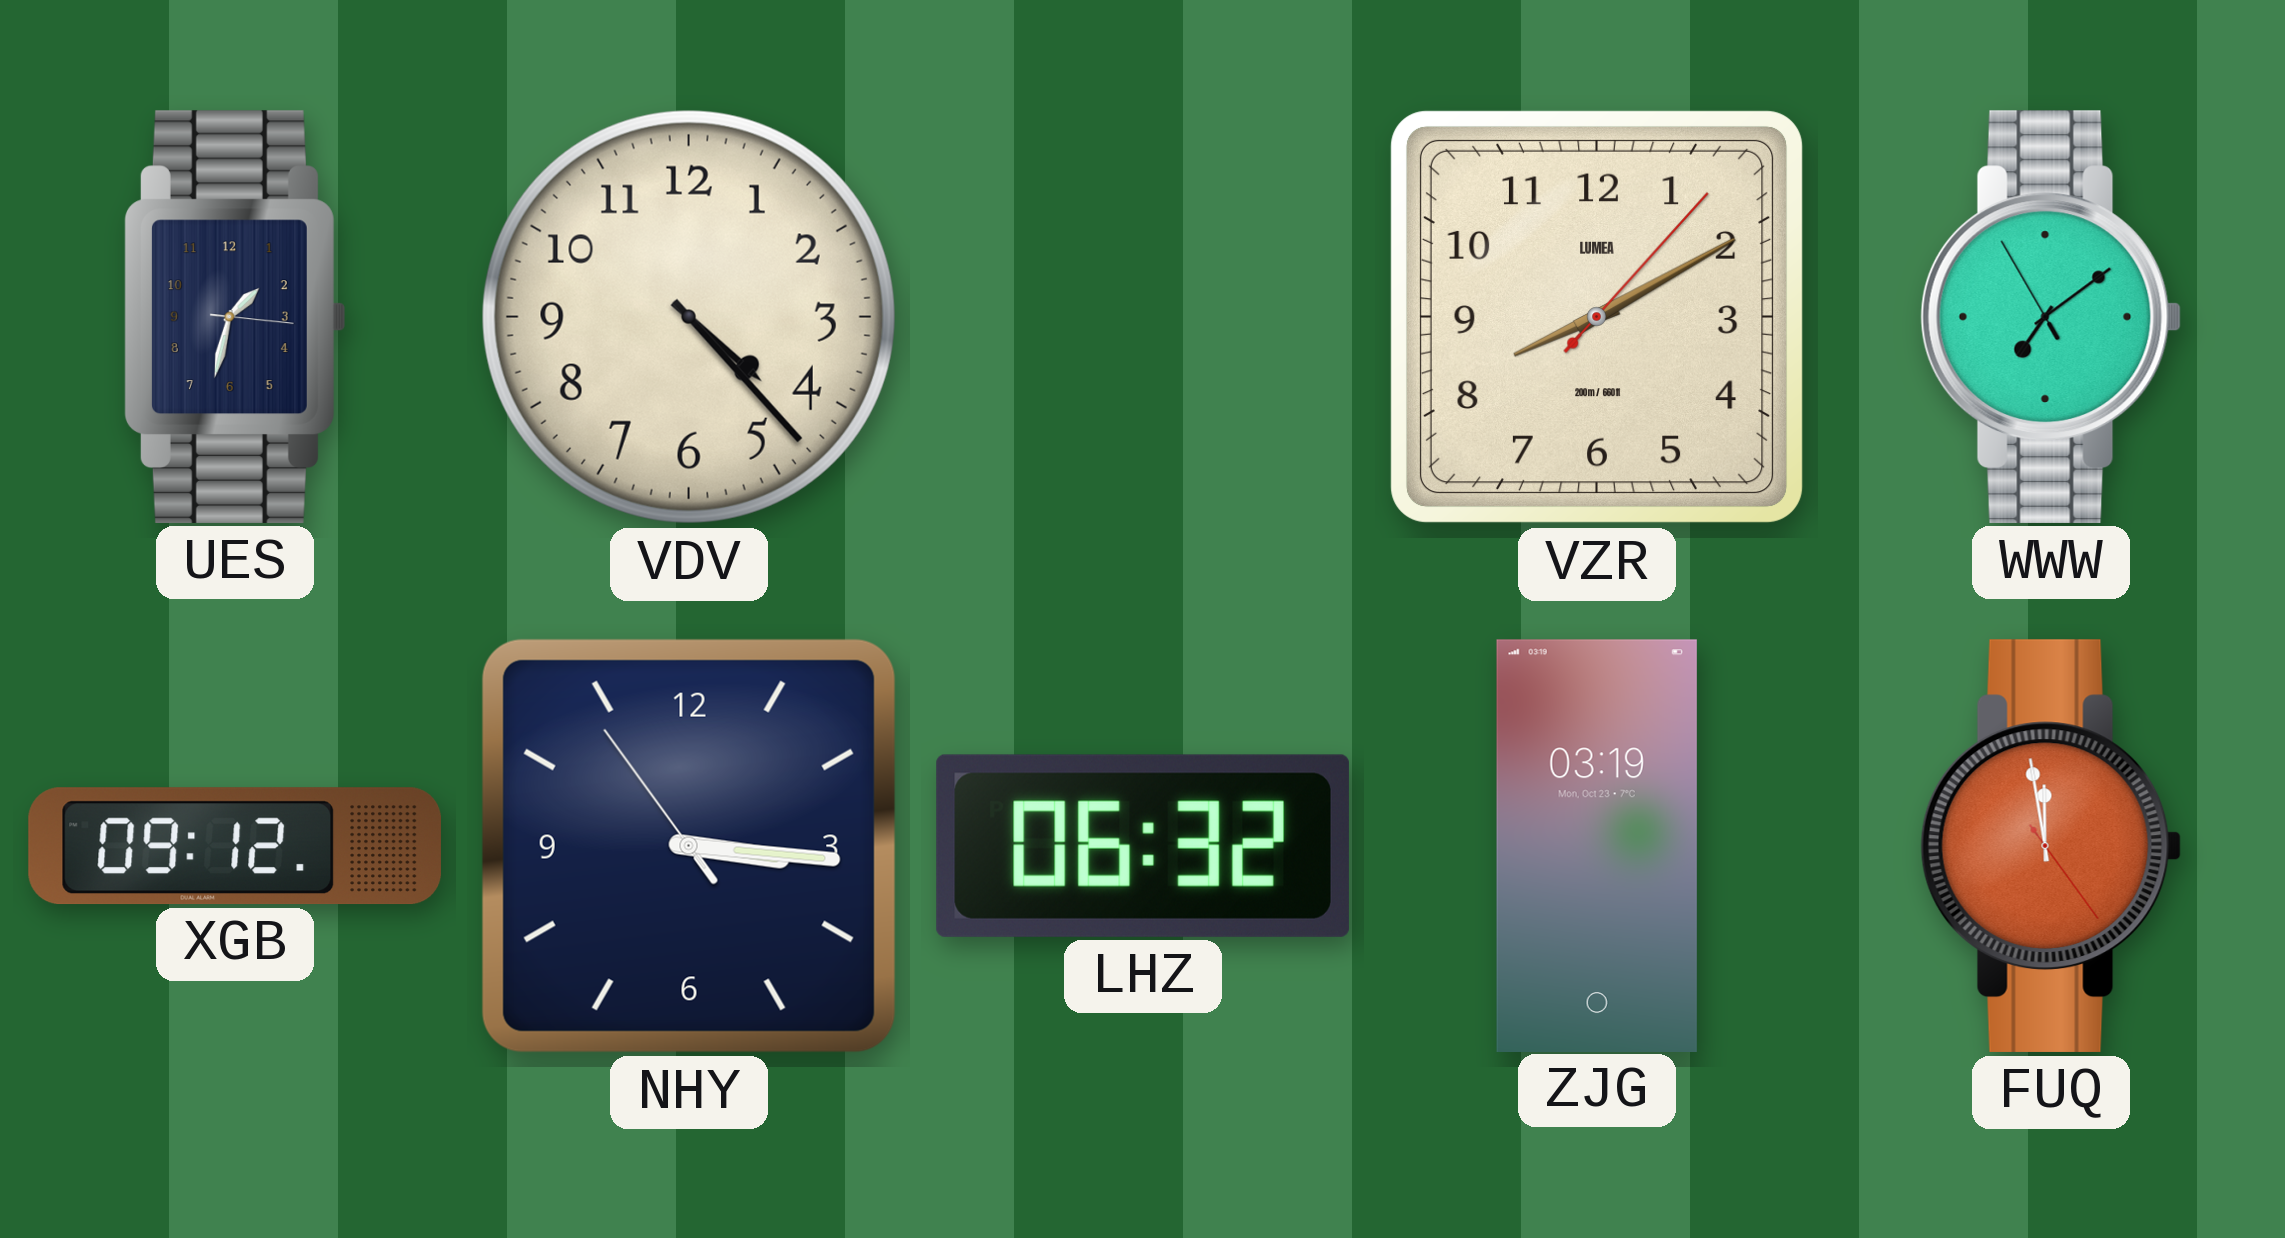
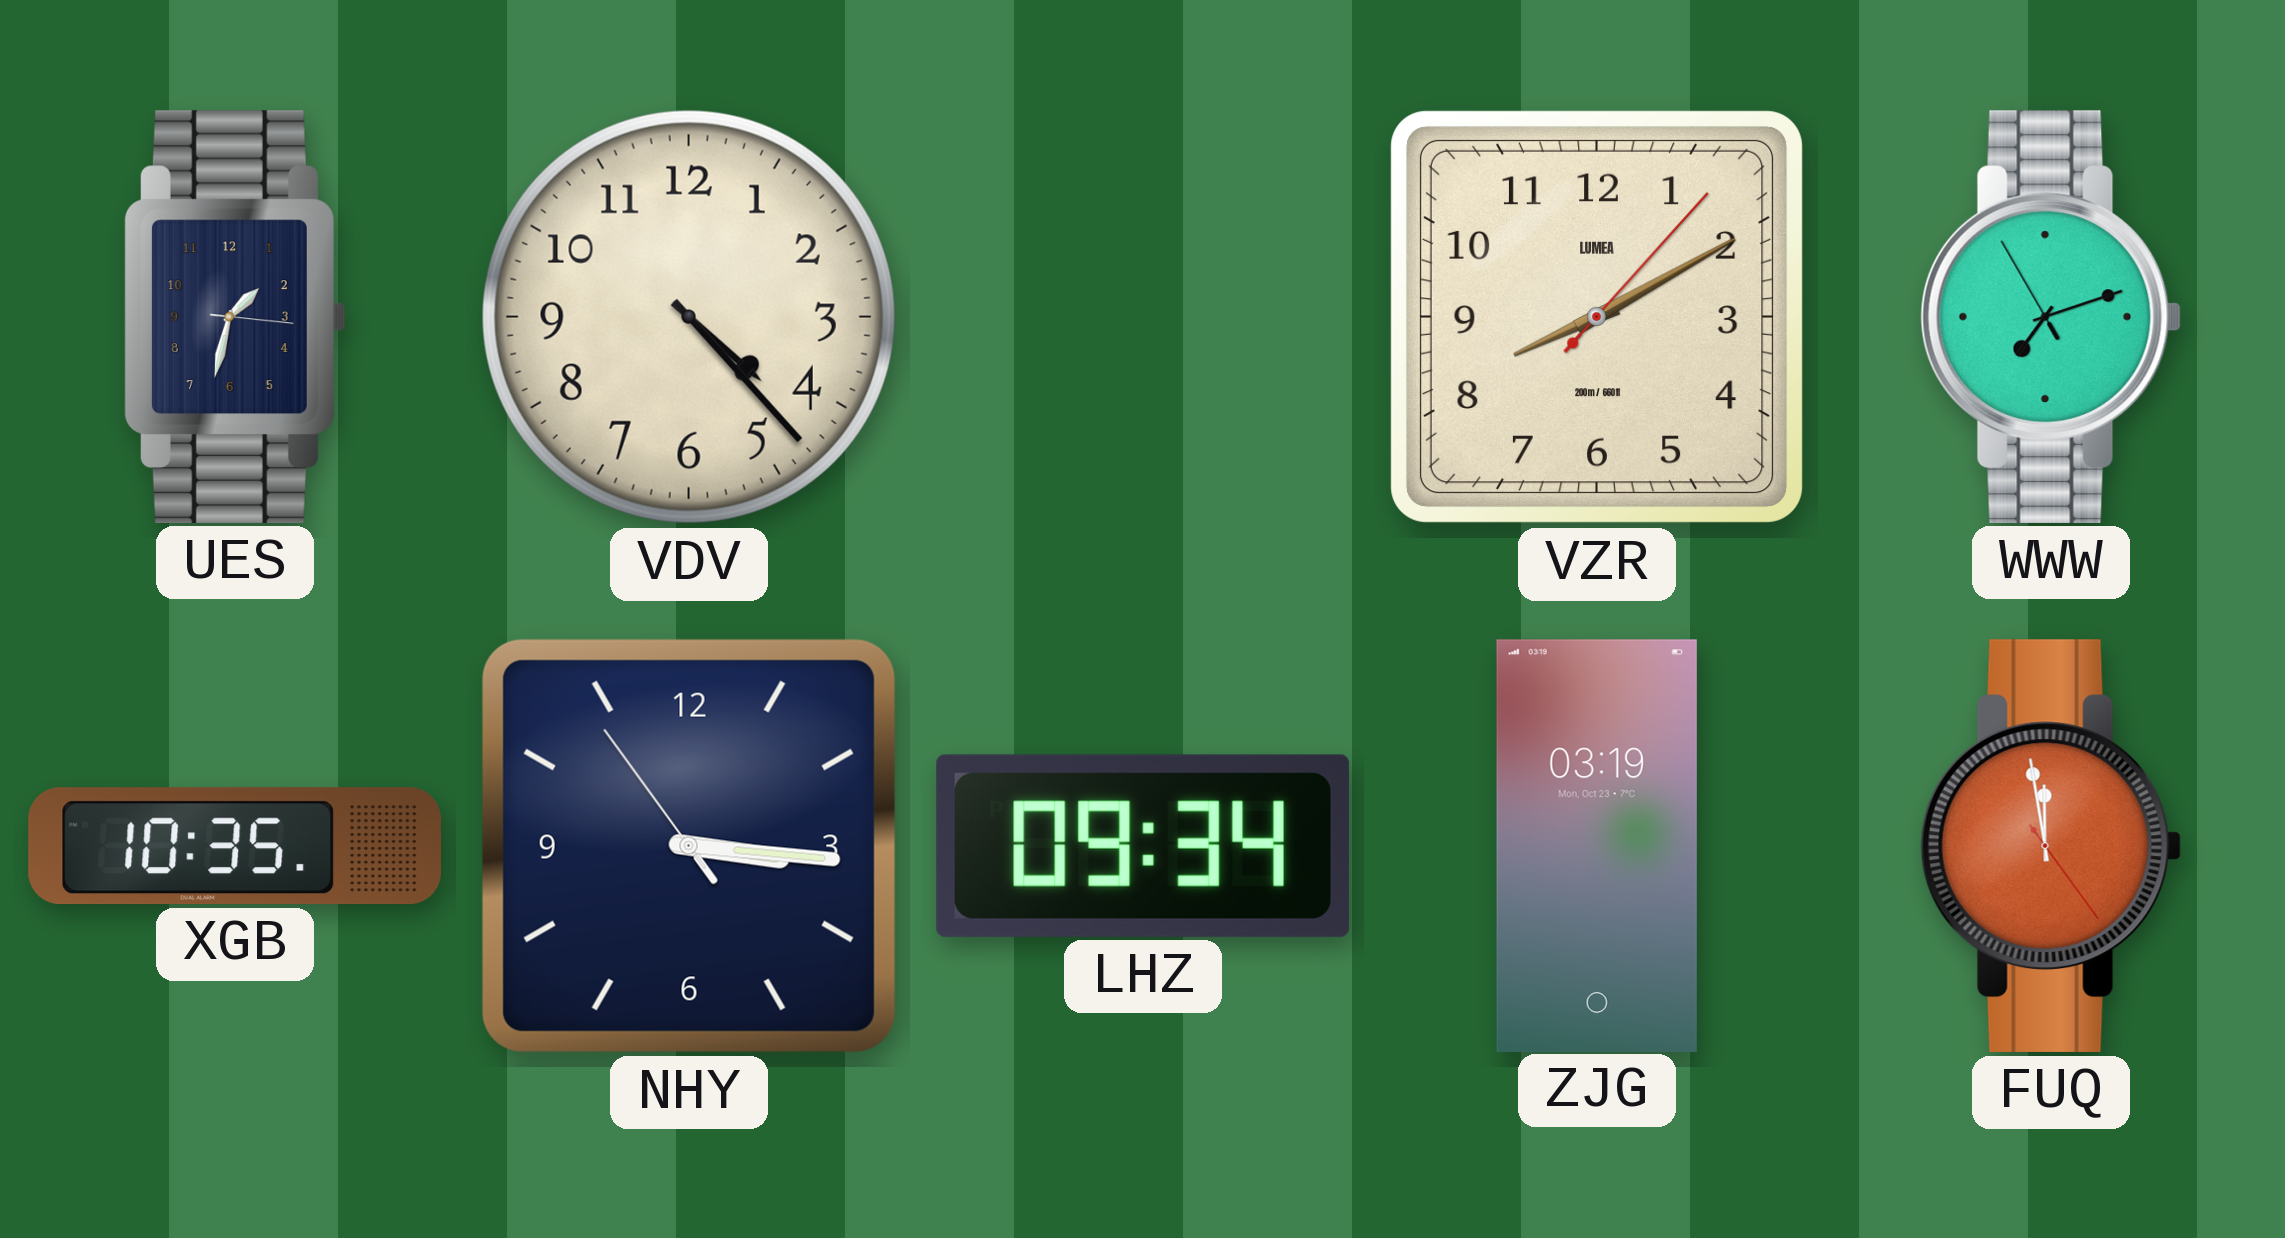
WWW: 7:08 -> 7:11 (2051, 317)
XGB: 09:12 -> 10:35 (235, 846)
LHZ: 06:32 -> 09:34 (1143, 846)
